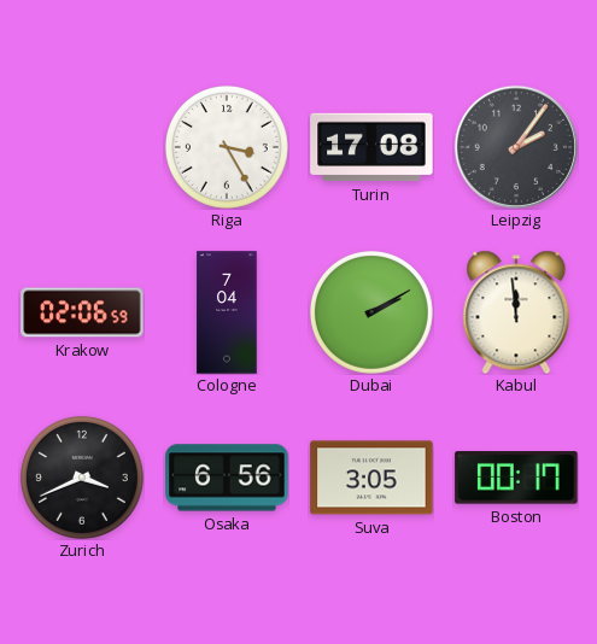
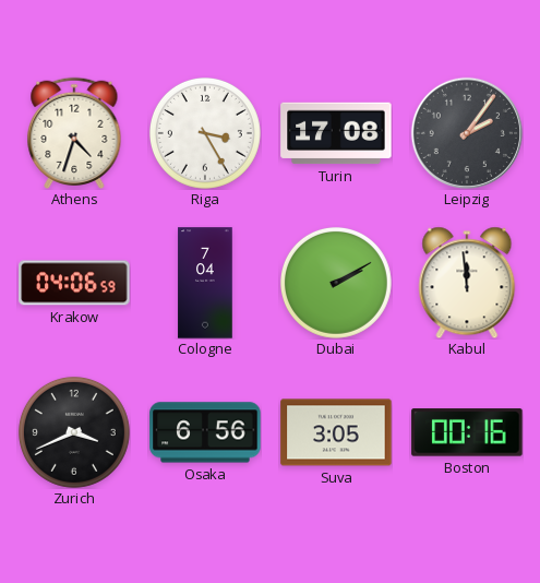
Athens: none -> 4:33 (74, 132)
Krakow: 02:06 -> 04:06 (74, 283)
Boston: 00:17 -> 00:16 (467, 432)
